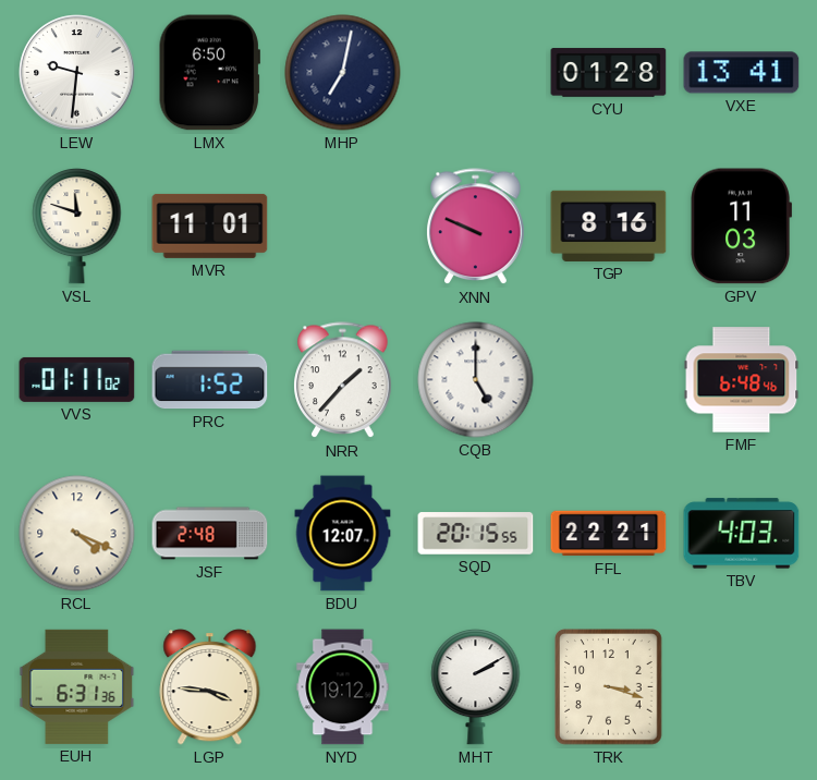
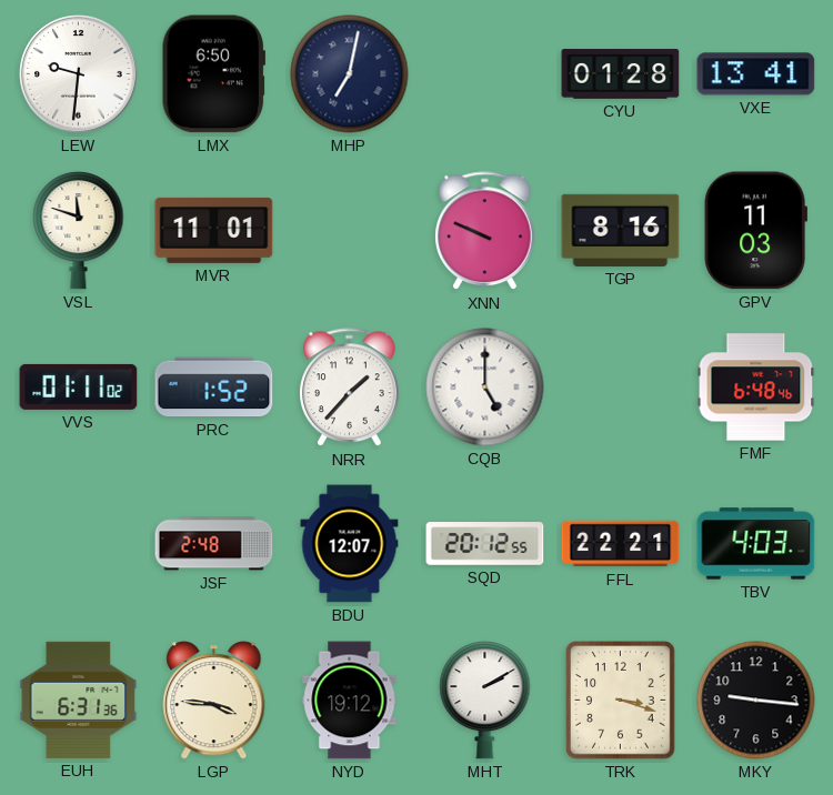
RCL: 4:19 -> none (77, 534)
SQD: 20:15 -> 20:12 (485, 544)
MKY: none -> 9:16 (756, 701)
